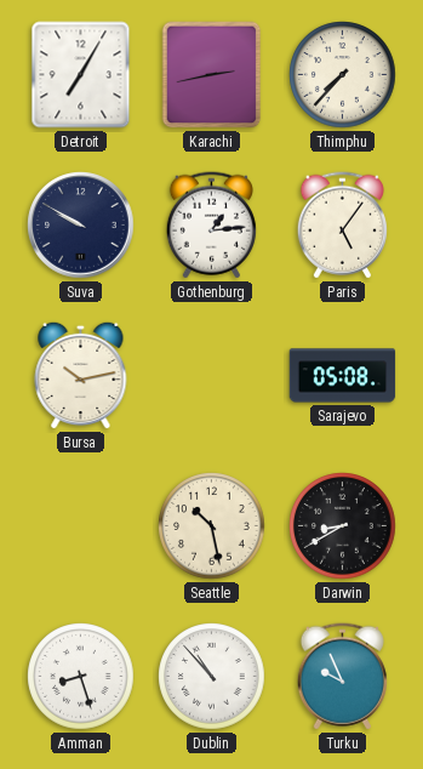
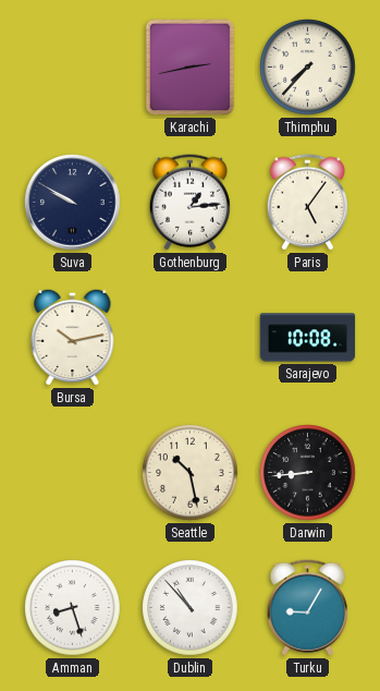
Detroit: 7:05 -> none (81, 75)
Sarajevo: 05:08 -> 10:08 (308, 338)
Darwin: 8:40 -> 8:44 (308, 473)
Turku: 9:56 -> 9:05 (307, 608)
